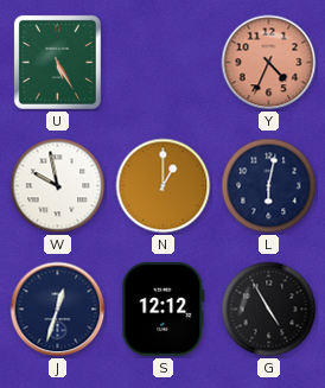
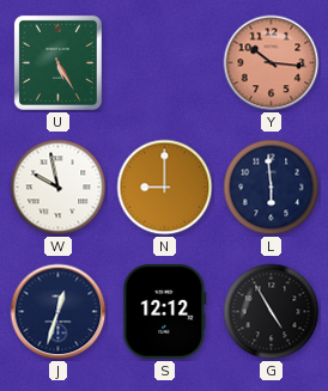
Y: 4:34 -> 10:16 (272, 63)
N: 1:00 -> 9:00 (165, 188)
L: 6:02 -> 5:59 (272, 188)
